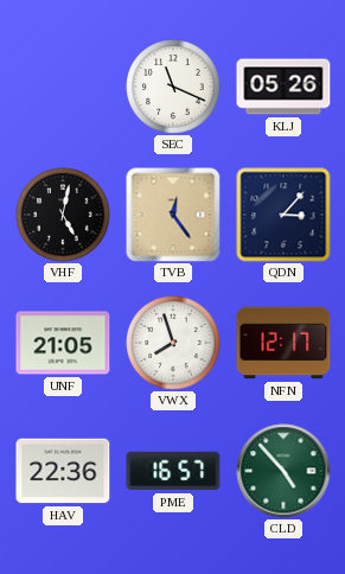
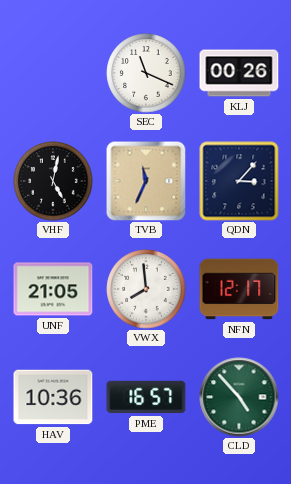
KLJ: 05:26 -> 00:26 (239, 73)
TVB: 12:24 -> 11:34 (146, 181)
VWX: 7:57 -> 7:59 (146, 289)
HAV: 22:36 -> 10:36 (53, 397)
